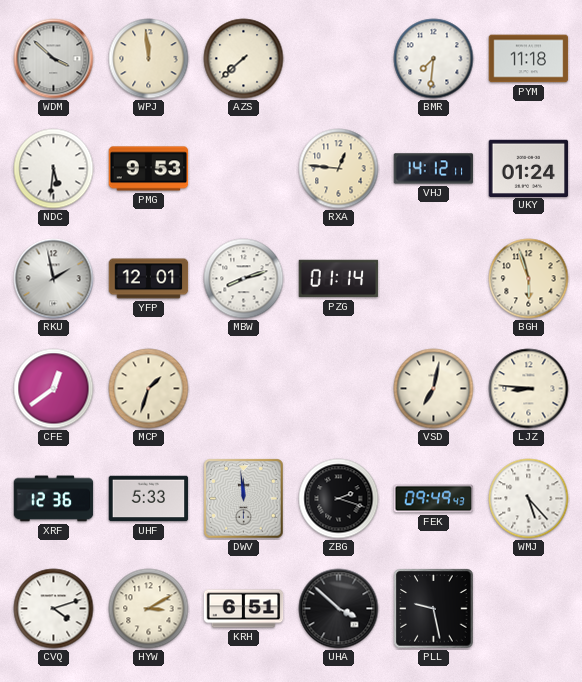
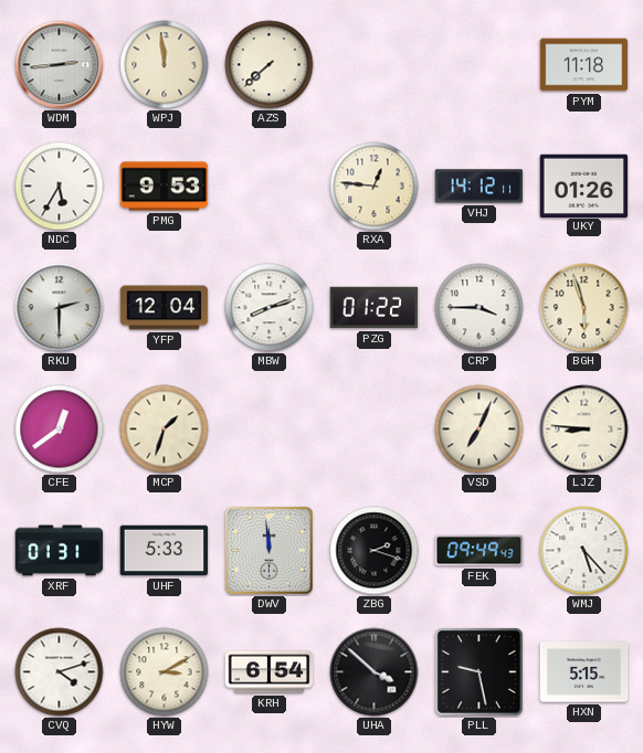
WDM: 3:52 -> 2:44 (60, 65)
BMR: 7:31 -> none (434, 59)
NDC: 5:31 -> 5:35 (60, 187)
UKY: 01:24 -> 01:26 (584, 185)
RKU: 1:58 -> 2:30 (60, 308)
YFP: 12:01 -> 12:04 (165, 308)
PZG: 01:14 -> 01:22 (375, 308)
CRP: none -> 3:45 (479, 308)
VSD: 7:02 -> 7:04 (479, 429)
XRF: 12:36 -> 01:31 (60, 551)
KRH: 6:51 -> 6:54 (270, 672)
HXN: none -> 5:15 (584, 672)
